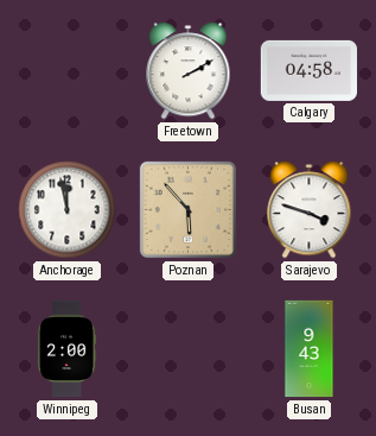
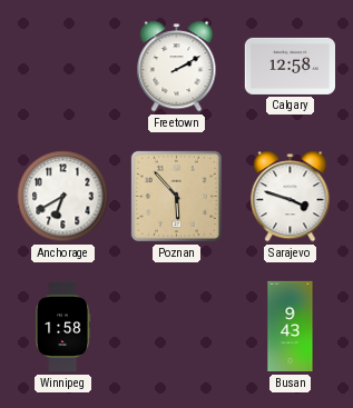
Calgary: 04:58 -> 12:58 (290, 66)
Anchorage: 11:58 -> 6:40 (63, 197)
Winnipeg: 2:00 -> 1:58 (63, 327)
